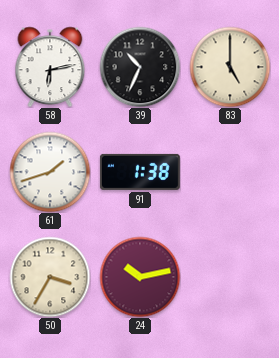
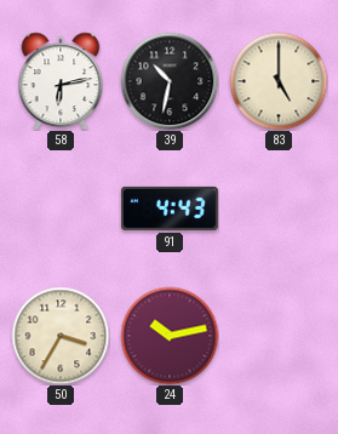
39: 10:34 -> 10:32 (170, 81)
61: 1:42 -> none (50, 172)
91: 1:38 -> 4:43 (170, 209)
